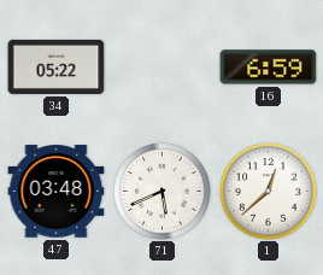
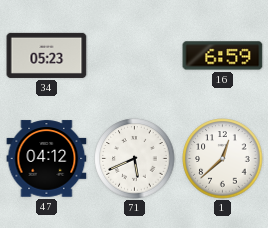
34: 05:22 -> 05:23 (47, 55)
47: 03:48 -> 04:12 (47, 159)
